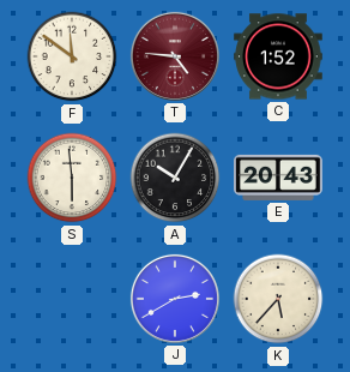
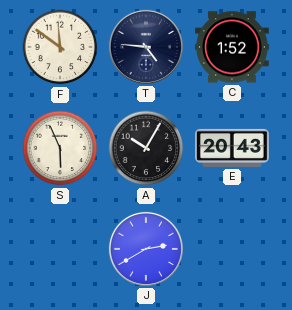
T dial: burgundy -> navy (146, 47)
S: 5:59 -> 5:56 (60, 148)
K: 5:37 -> none (278, 299)
